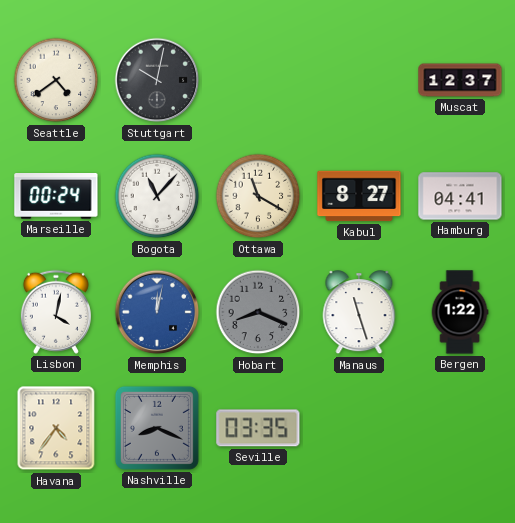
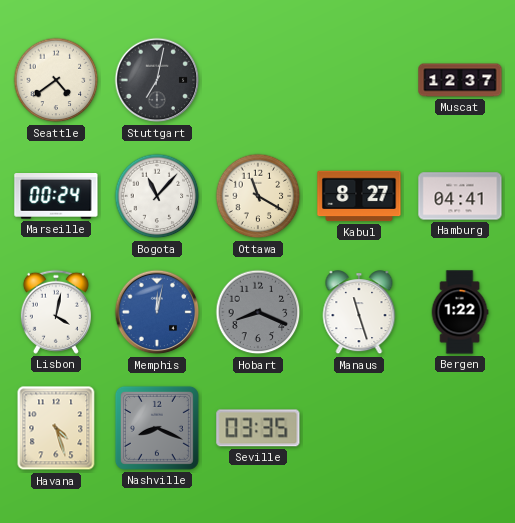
Stuttgart: 10:02 -> 7:02 (157, 80)
Havana: 4:36 -> 4:27 (56, 428)
